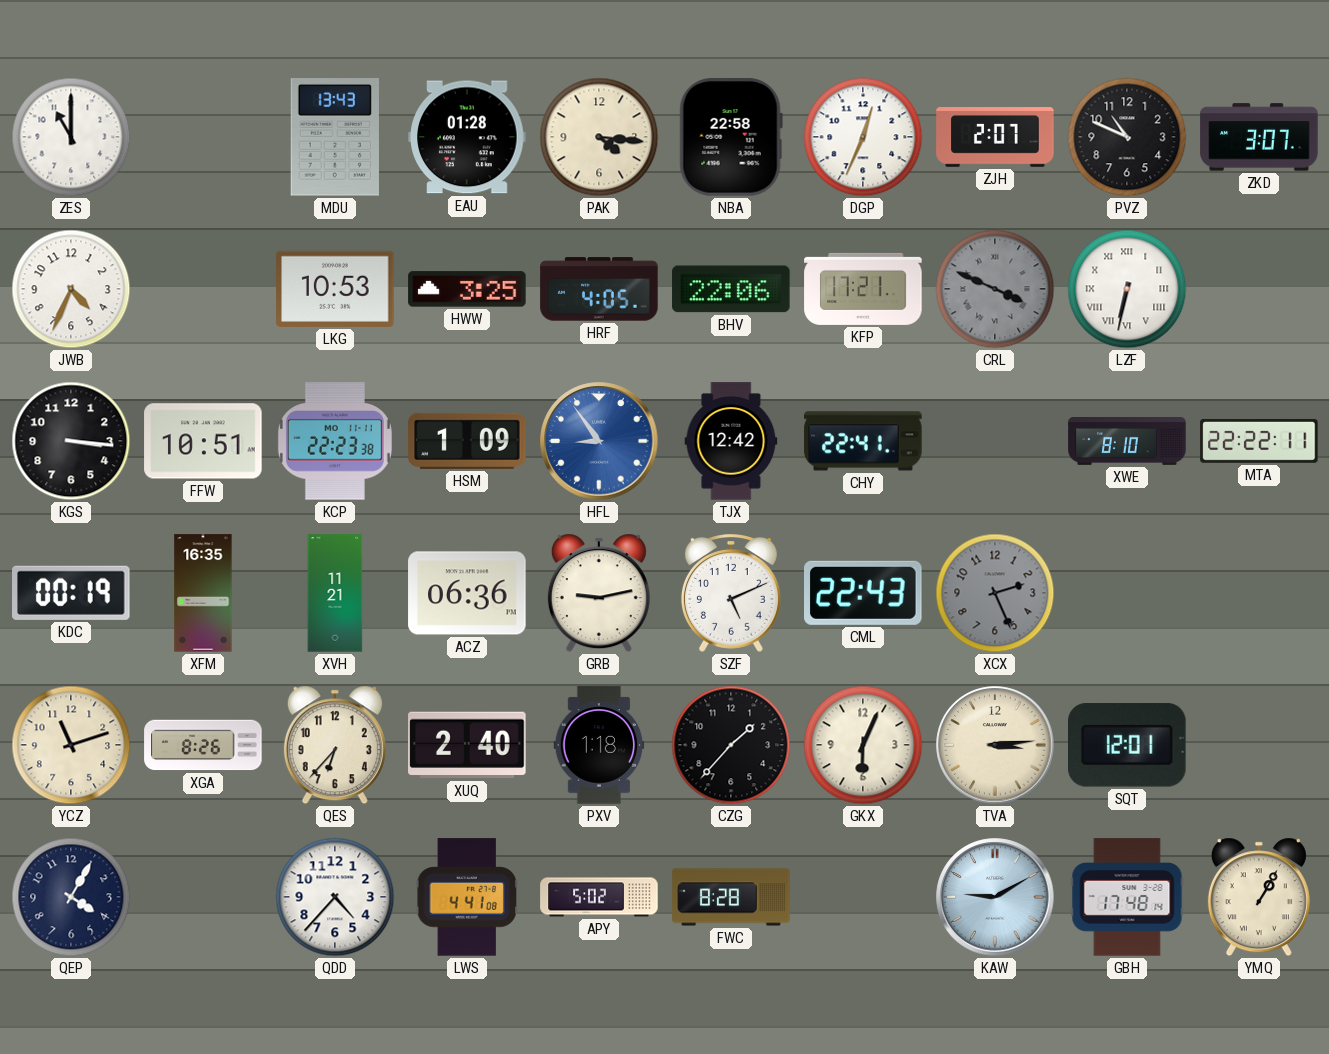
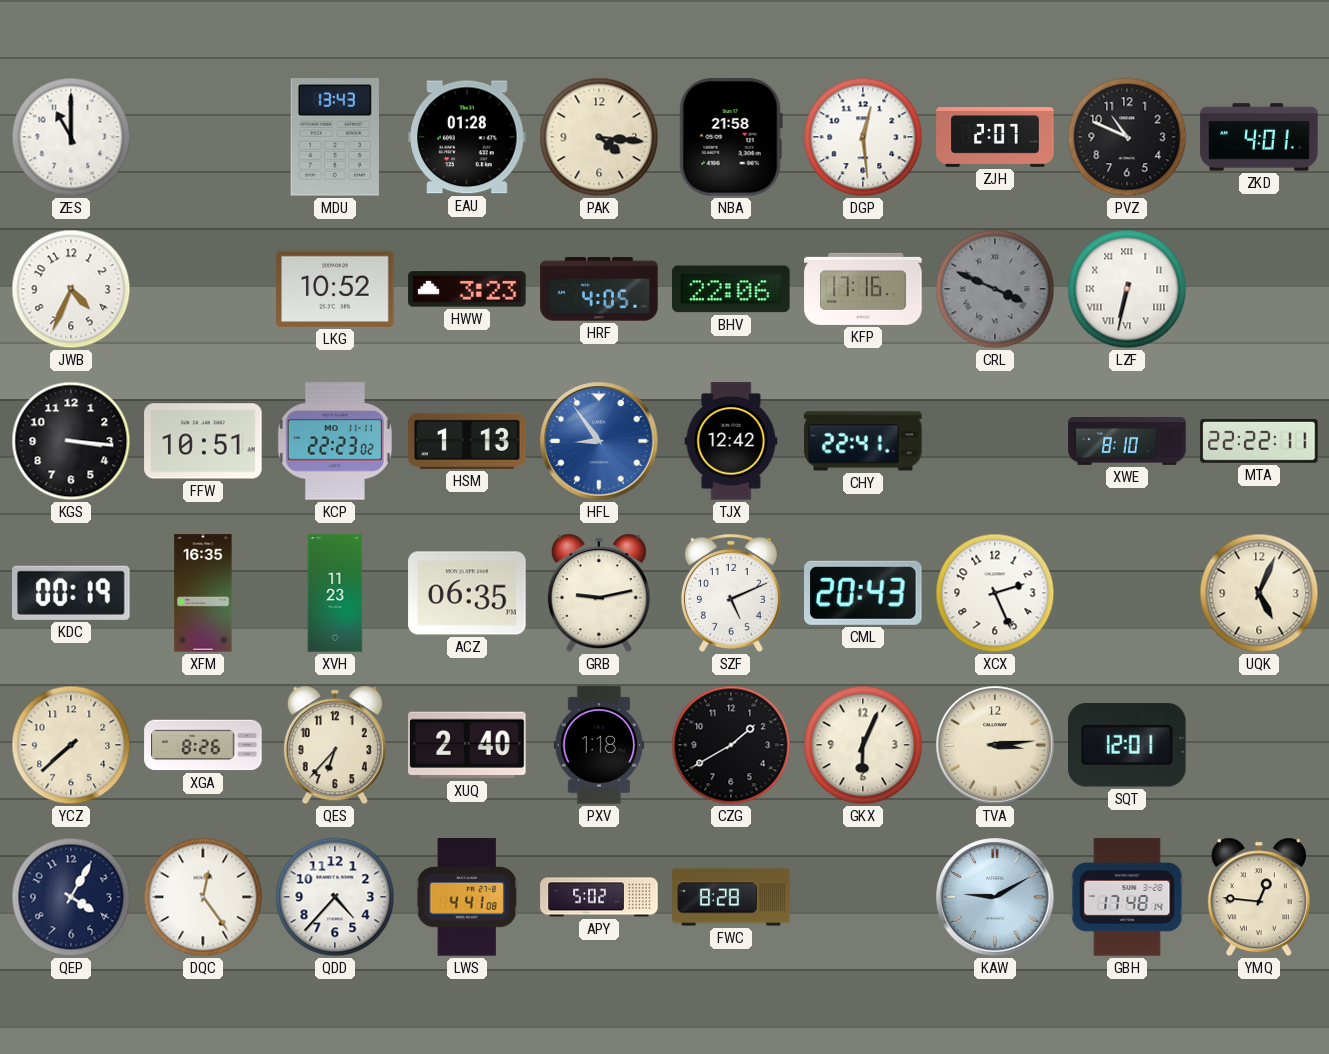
NBA: 22:58 -> 21:58 (731, 137)
DGP: 12:34 -> 12:29 (863, 137)
ZKD: 3:07 -> 4:01 (1259, 137)
LKG: 10:53 -> 10:52 (335, 289)
HWW: 3:25 -> 3:23 (467, 289)
KFP: 17:21 -> 17:16 (863, 289)
KCP: 22:23:38 -> 22:23:02 (335, 441)
HSM: 1:09 -> 1:13 (467, 441)
XVH: 11:21 -> 11:23 (335, 593)
ACZ: 06:36 -> 06:35 (467, 593)
CML: 22:43 -> 20:43 (864, 593)
XCX dial: grey -> white (995, 593)
UQK: none -> 5:04 (1259, 593)
YCZ: 11:12 -> 7:38 (71, 745)
CZG: 1:37 -> 1:40 (731, 745)
DQC: none -> 12:24 (203, 897)
YMQ: 1:05 -> 12:46 (1259, 897)
